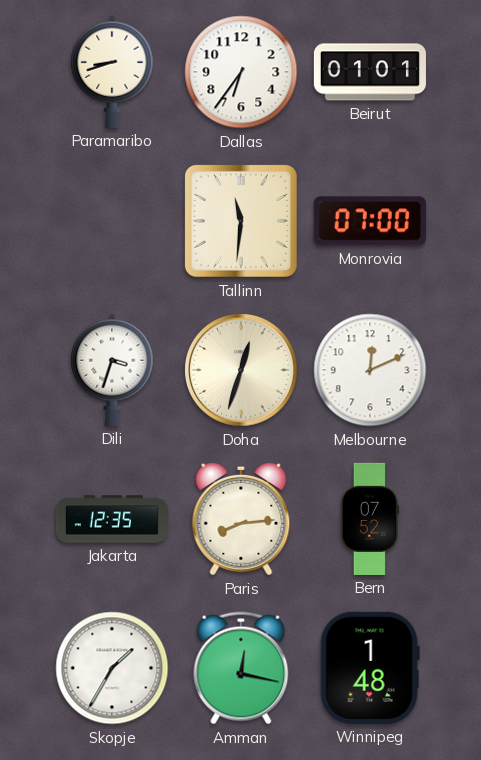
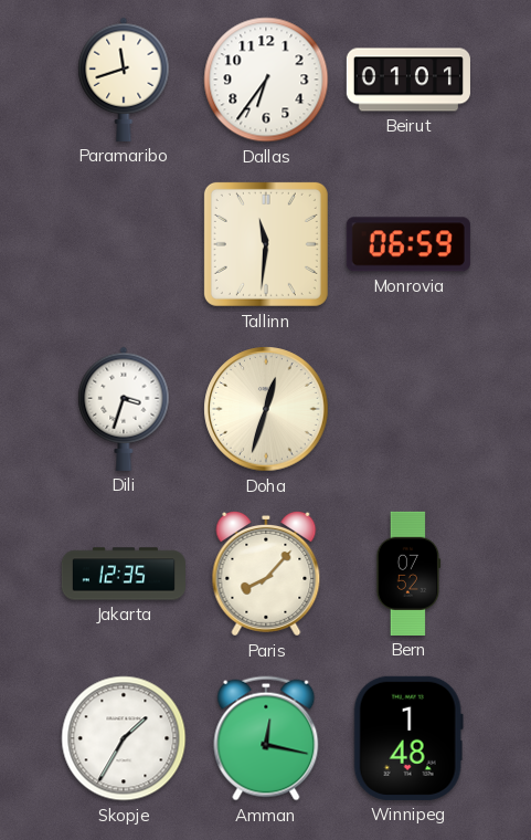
Paramaribo: 8:42 -> 11:42 (124, 80)
Monrovia: 07:00 -> 06:59 (408, 244)
Melbourne: 12:11 -> none (370, 370)
Paris: 8:14 -> 8:07 (266, 574)
